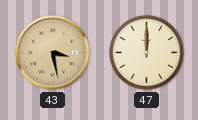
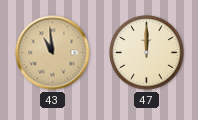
43: 3:28 -> 10:59 (53, 53)
